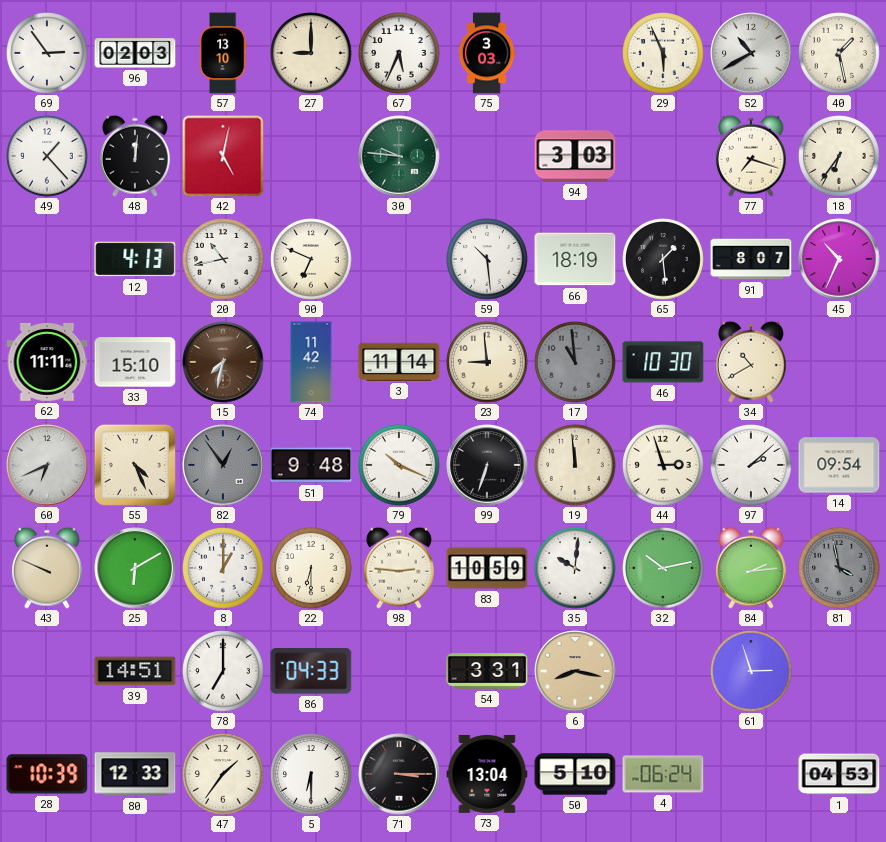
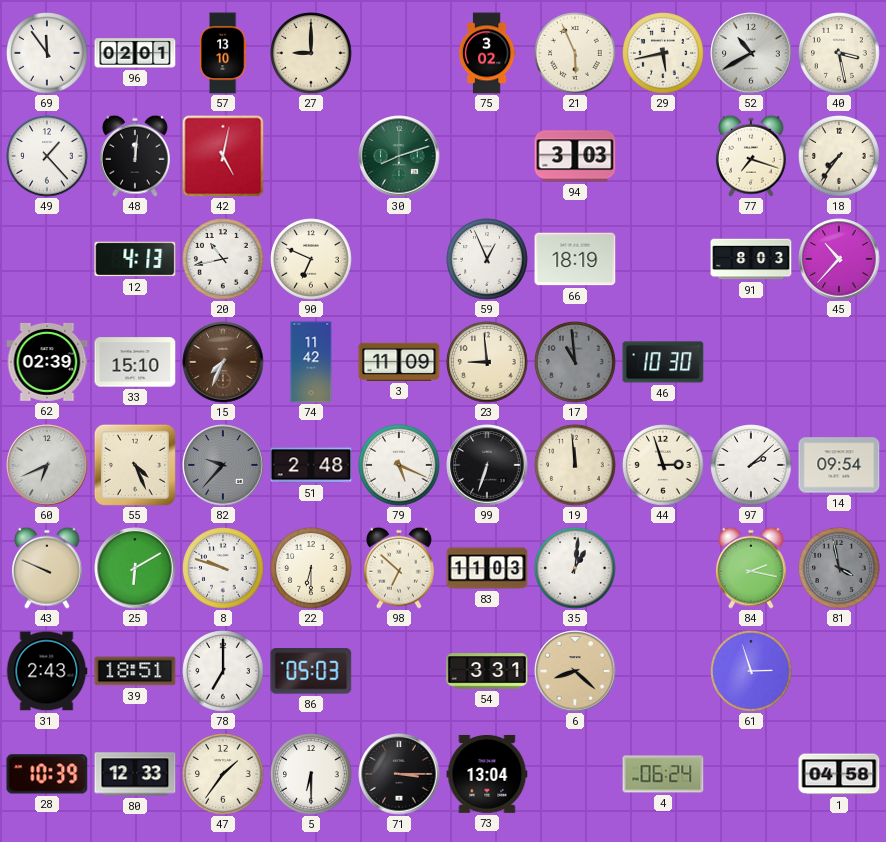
69: 2:54 -> 11:54 (47, 53)
96: 02:03 -> 02:01 (135, 53)
67: 5:34 -> none (399, 53)
75: 3:03 -> 3:02 (487, 53)
21: none -> 5:56 (575, 53)
29: 5:56 -> 5:43 (663, 53)
40: 1:28 -> 3:28 (839, 53)
30: 9:46 -> 8:12 (399, 156)
18: 6:36 -> 7:36 (839, 156)
59: 10:29 -> 12:56 (487, 259)
65: 1:29 -> none (663, 259)
91: 8:07 -> 8:03 (751, 259)
45: 10:34 -> 10:37 (839, 259)
62: 11:11 -> 02:39 (47, 362)
15: 7:32 -> 7:34 (223, 362)
3: 11:14 -> 11:09 (399, 362)
34: 10:40 -> none (751, 362)
82: 12:54 -> 9:37 (223, 465)
51: 9:48 -> 2:48 (311, 465)
79: 10:19 -> 5:19 (399, 465)
8: 1:00 -> 9:48 (223, 568)
98: 2:46 -> 6:52 (399, 568)
83: 10:59 -> 11:03 (487, 568)
35: 10:01 -> 1:01 (575, 568)
32: 10:13 -> none (663, 568)
84: 2:14 -> 2:17 (751, 568)
31: none -> 2:43 (47, 671)
39: 14:51 -> 18:51 (135, 671)
86: 04:33 -> 05:03 (311, 671)
6: 8:17 -> 8:22 (575, 671)
50: 5:10 -> none (575, 774)
1: 04:53 -> 04:58 (839, 774)
